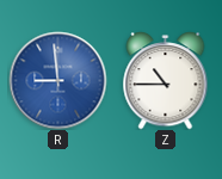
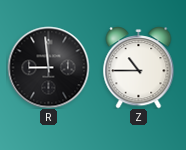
R dial: blue -> black (48, 67)
